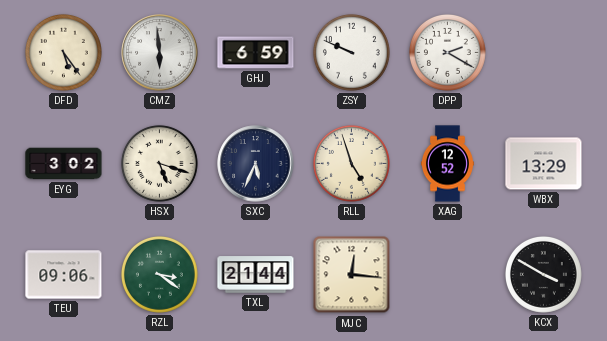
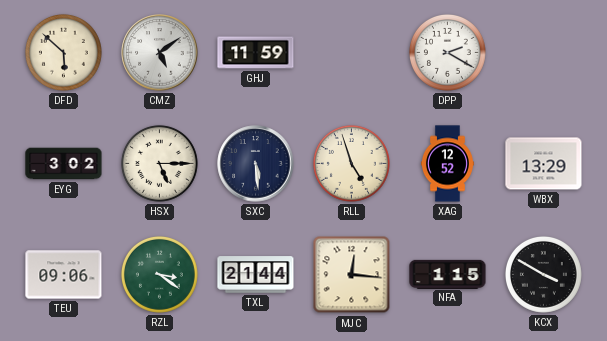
DFD: 5:24 -> 5:52 (63, 52)
CMZ: 5:59 -> 5:09 (160, 53)
GHJ: 6:59 -> 11:59 (256, 53)
ZSY: 9:49 -> none (351, 52)
HSX: 5:18 -> 5:15 (159, 163)
SXC: 5:34 -> 5:29 (256, 164)
NFA: none -> 1:15 (448, 274)
